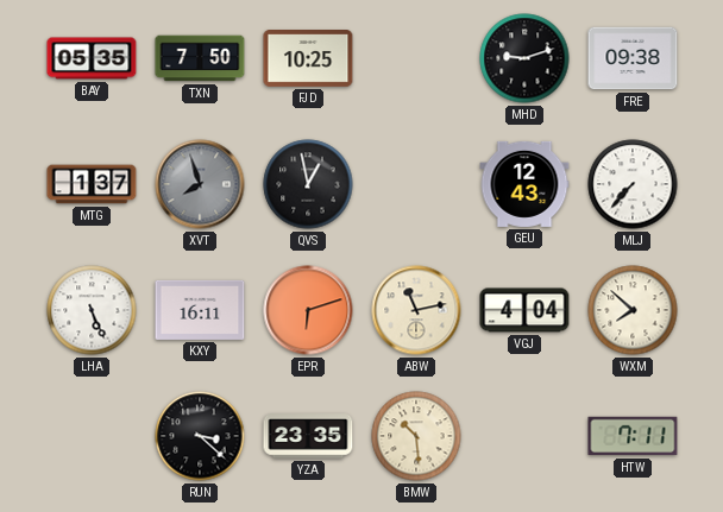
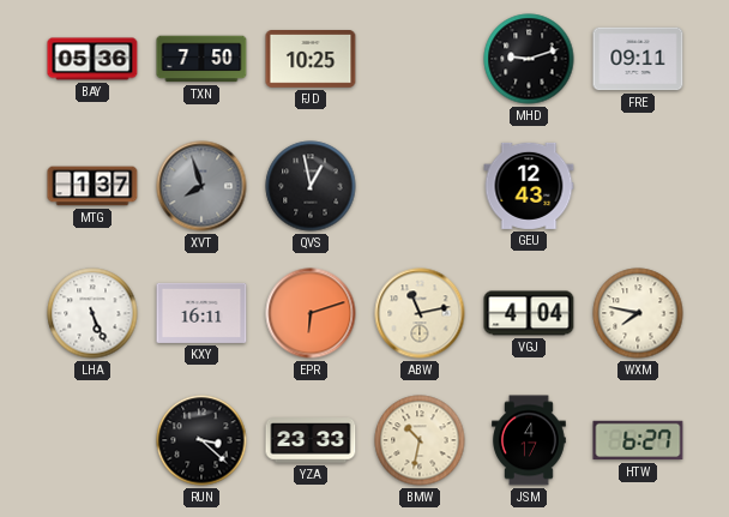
BAY: 05:35 -> 05:36 (92, 59)
FRE: 09:38 -> 09:11 (638, 59)
MLJ: 7:37 -> none (633, 184)
WXM: 7:52 -> 7:47 (638, 313)
YZA: 23:35 -> 23:33 (311, 440)
BMW: 10:29 -> 10:32 (420, 440)
JSM: none -> 4:17 (529, 440)
HTW: 7:11 -> 6:27 (638, 440)
